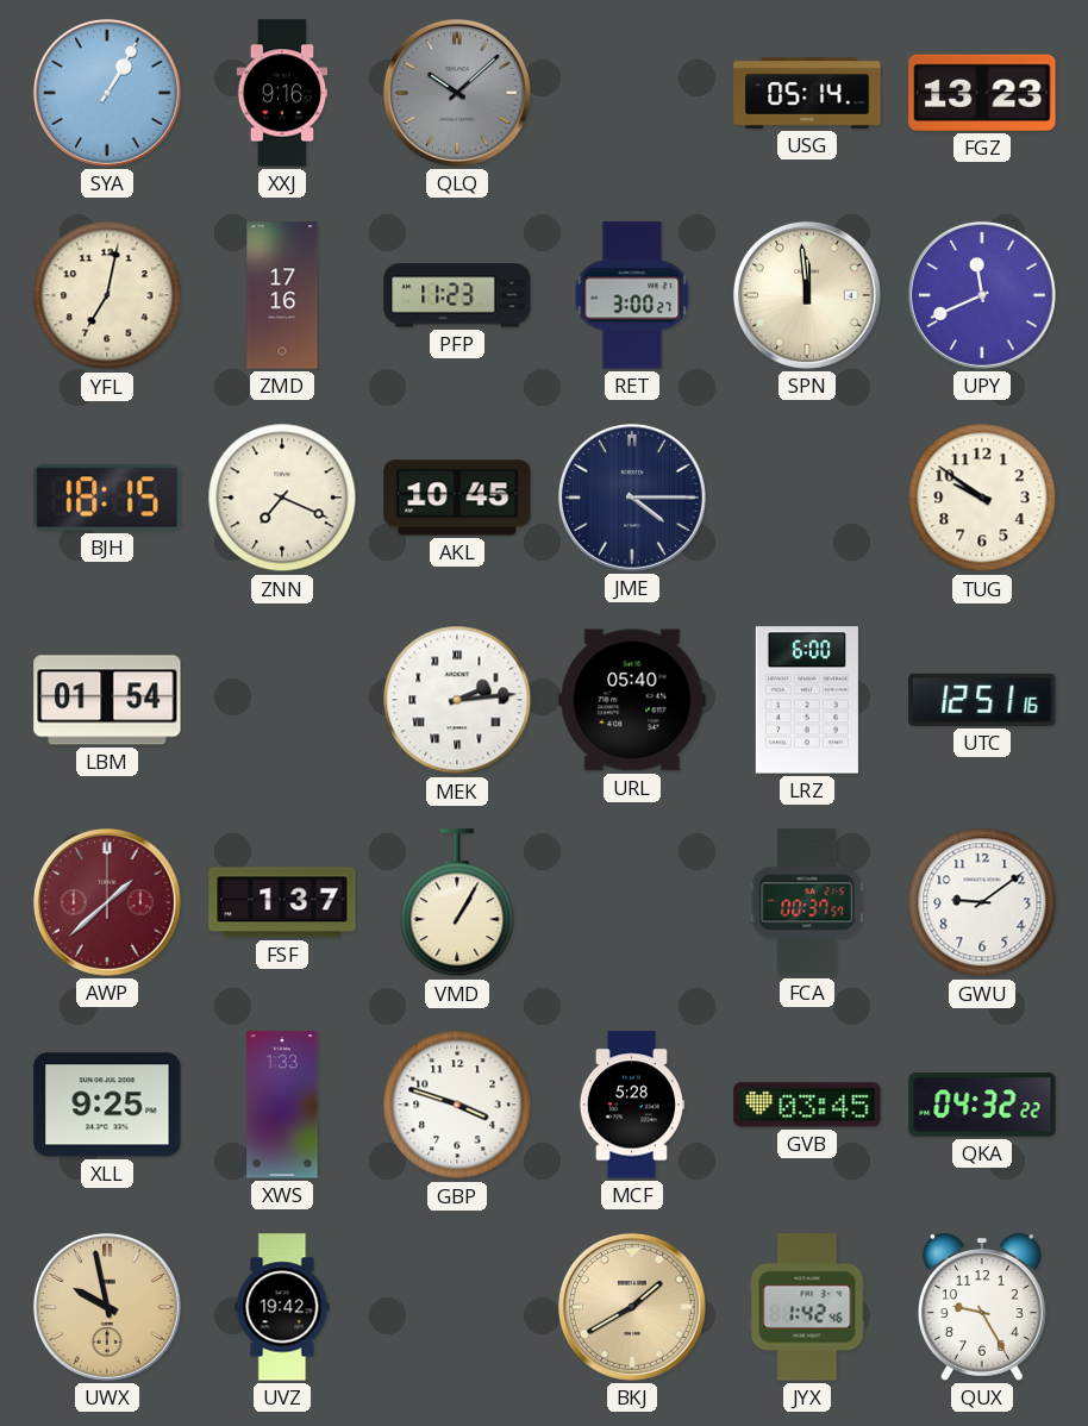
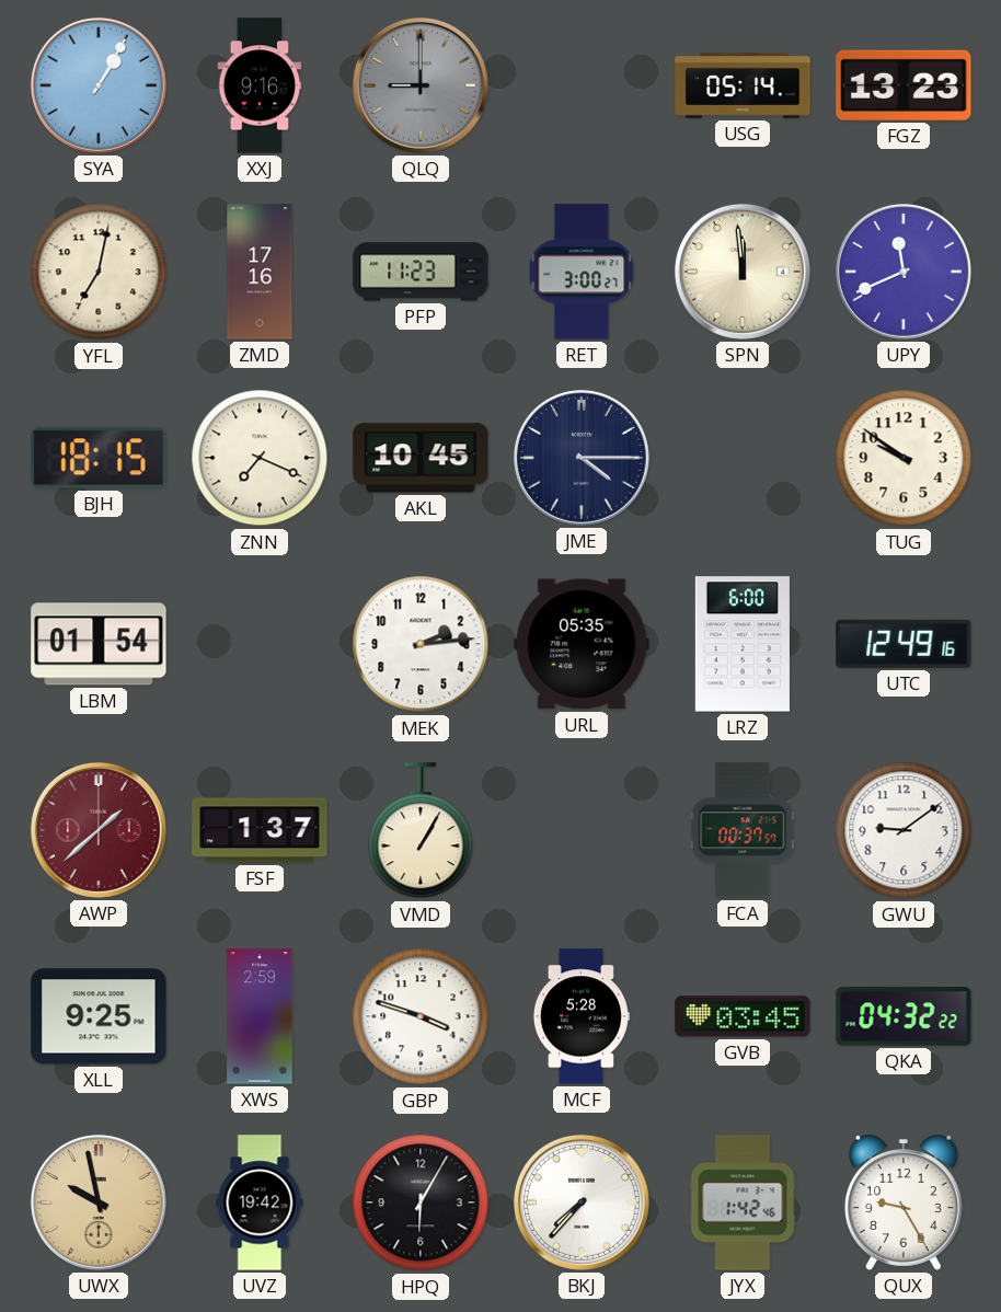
QLQ: 10:08 -> 9:00 (421, 85)
MEK numerals: Roman -> Arabic (421, 644)
URL: 05:40 -> 05:35 (582, 644)
UTC: 12:51 -> 12:49 (904, 644)
XWS: 1:33 -> 2:59 (260, 1016)
HPQ: none -> 6:05 (421, 1202)
BKJ: 1:40 -> 7:37 (582, 1202)
BKJ dial: champagne -> white (582, 1202)
